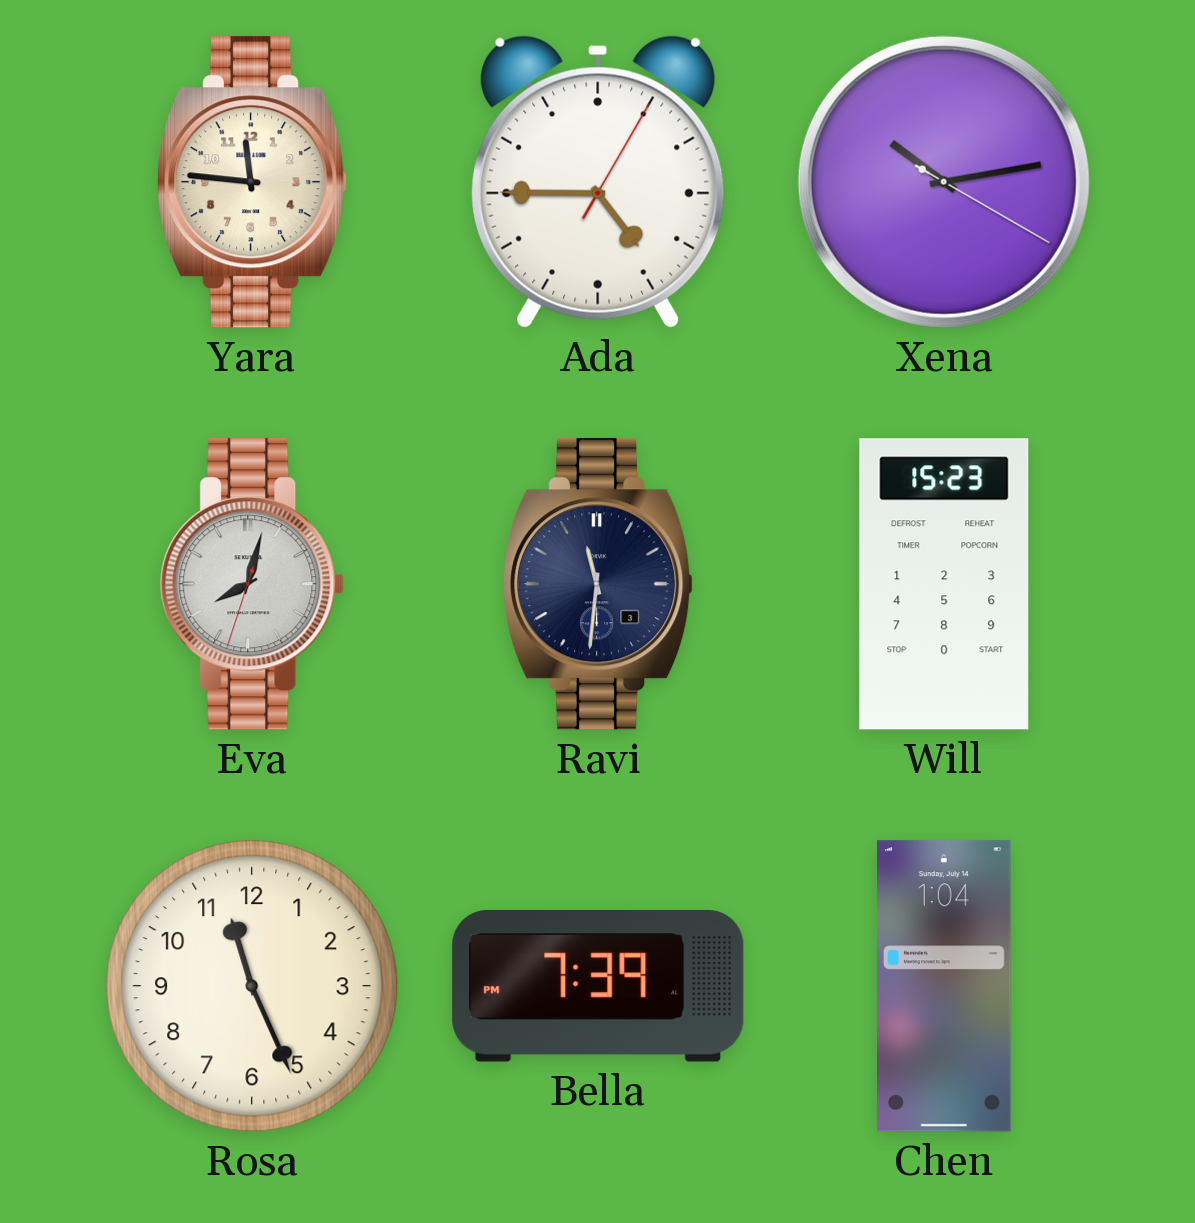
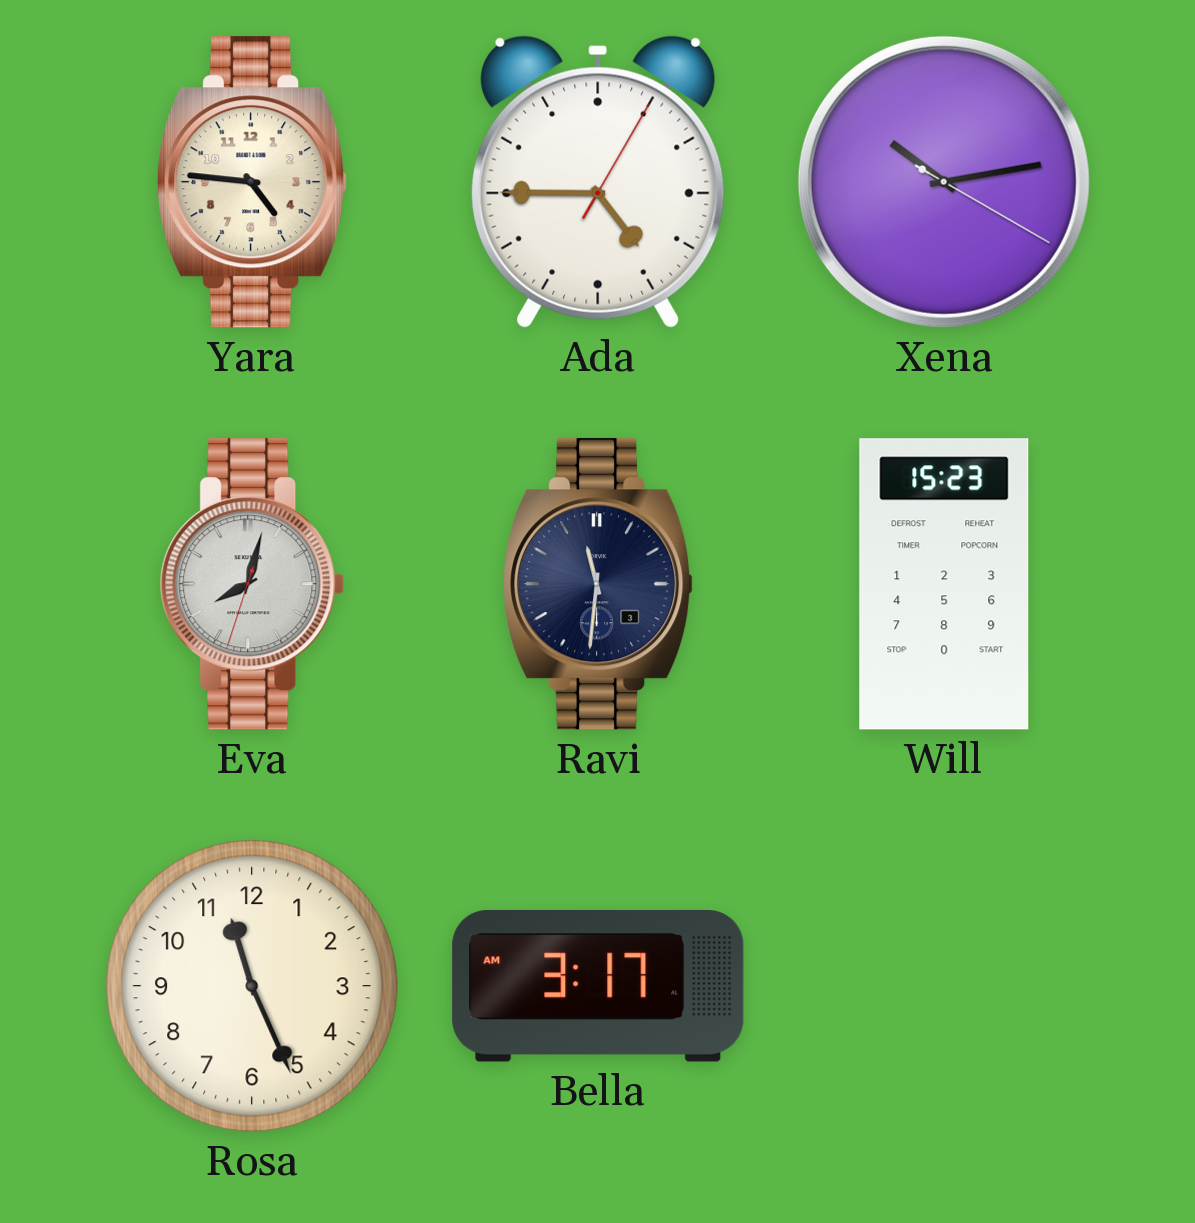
Yara: 11:46 -> 4:46 (252, 182)
Bella: 7:39 -> 3:17 (598, 987)
Chen: 1:04 -> none (945, 986)
